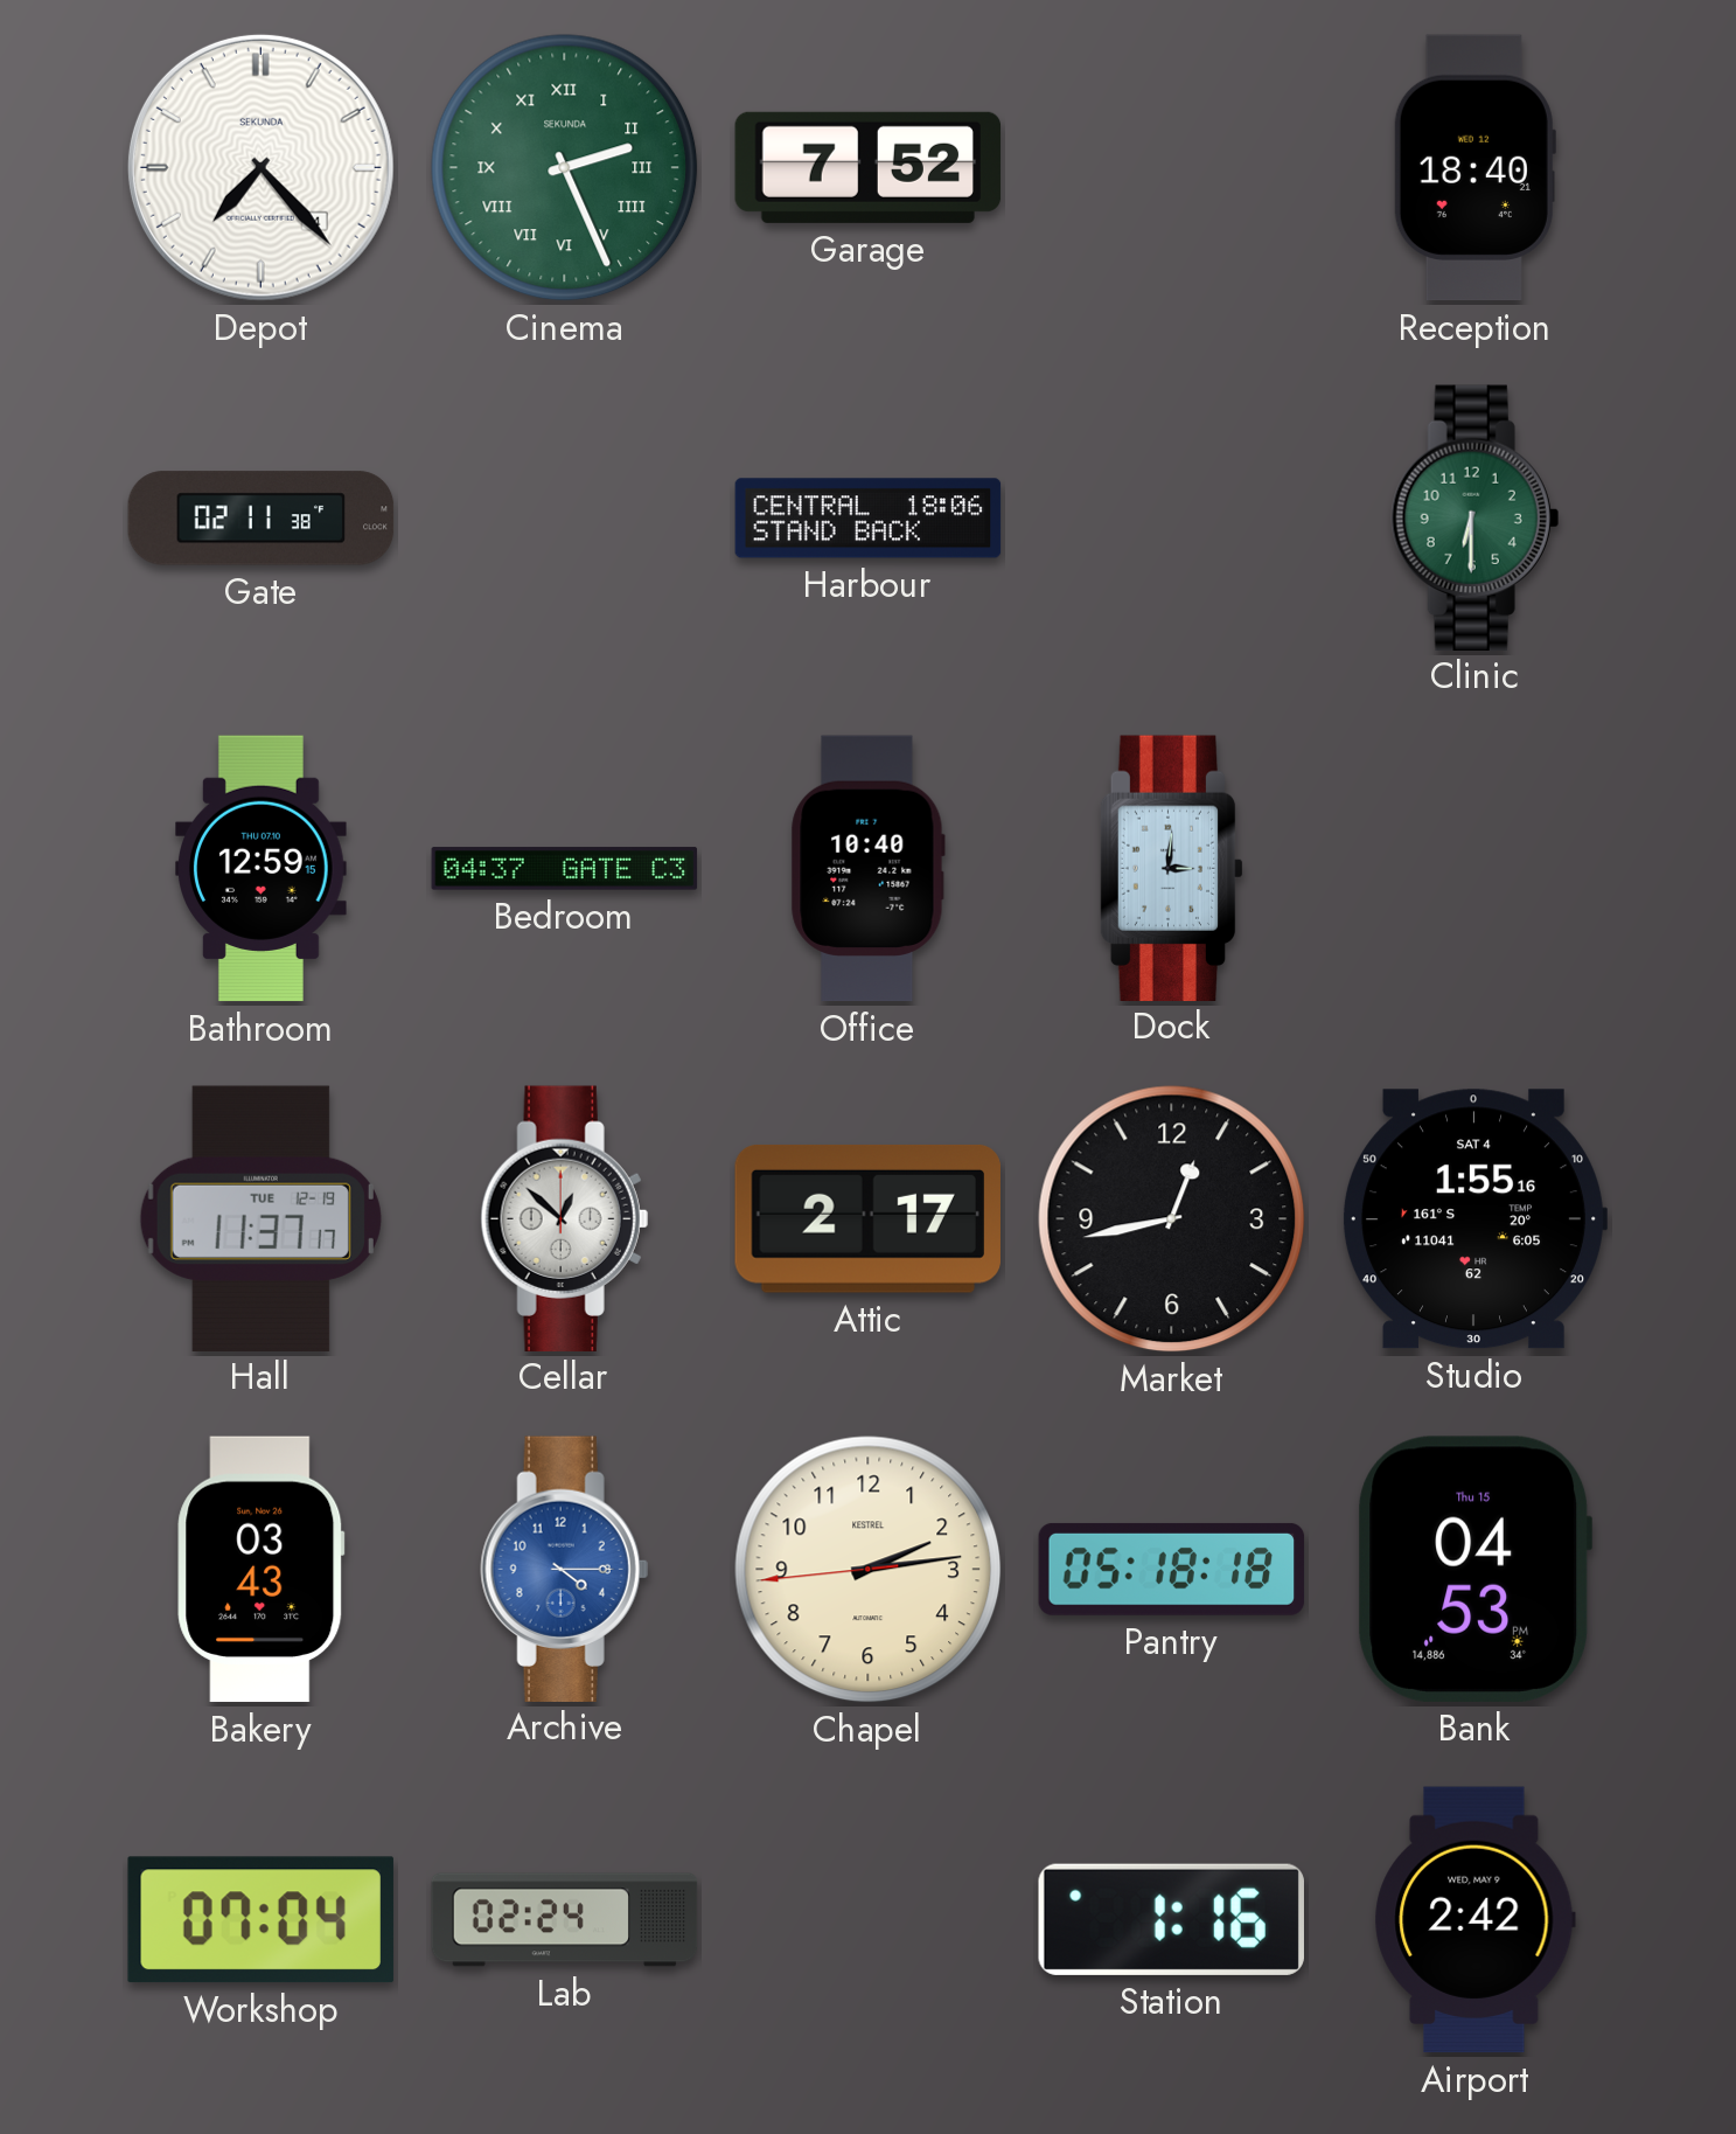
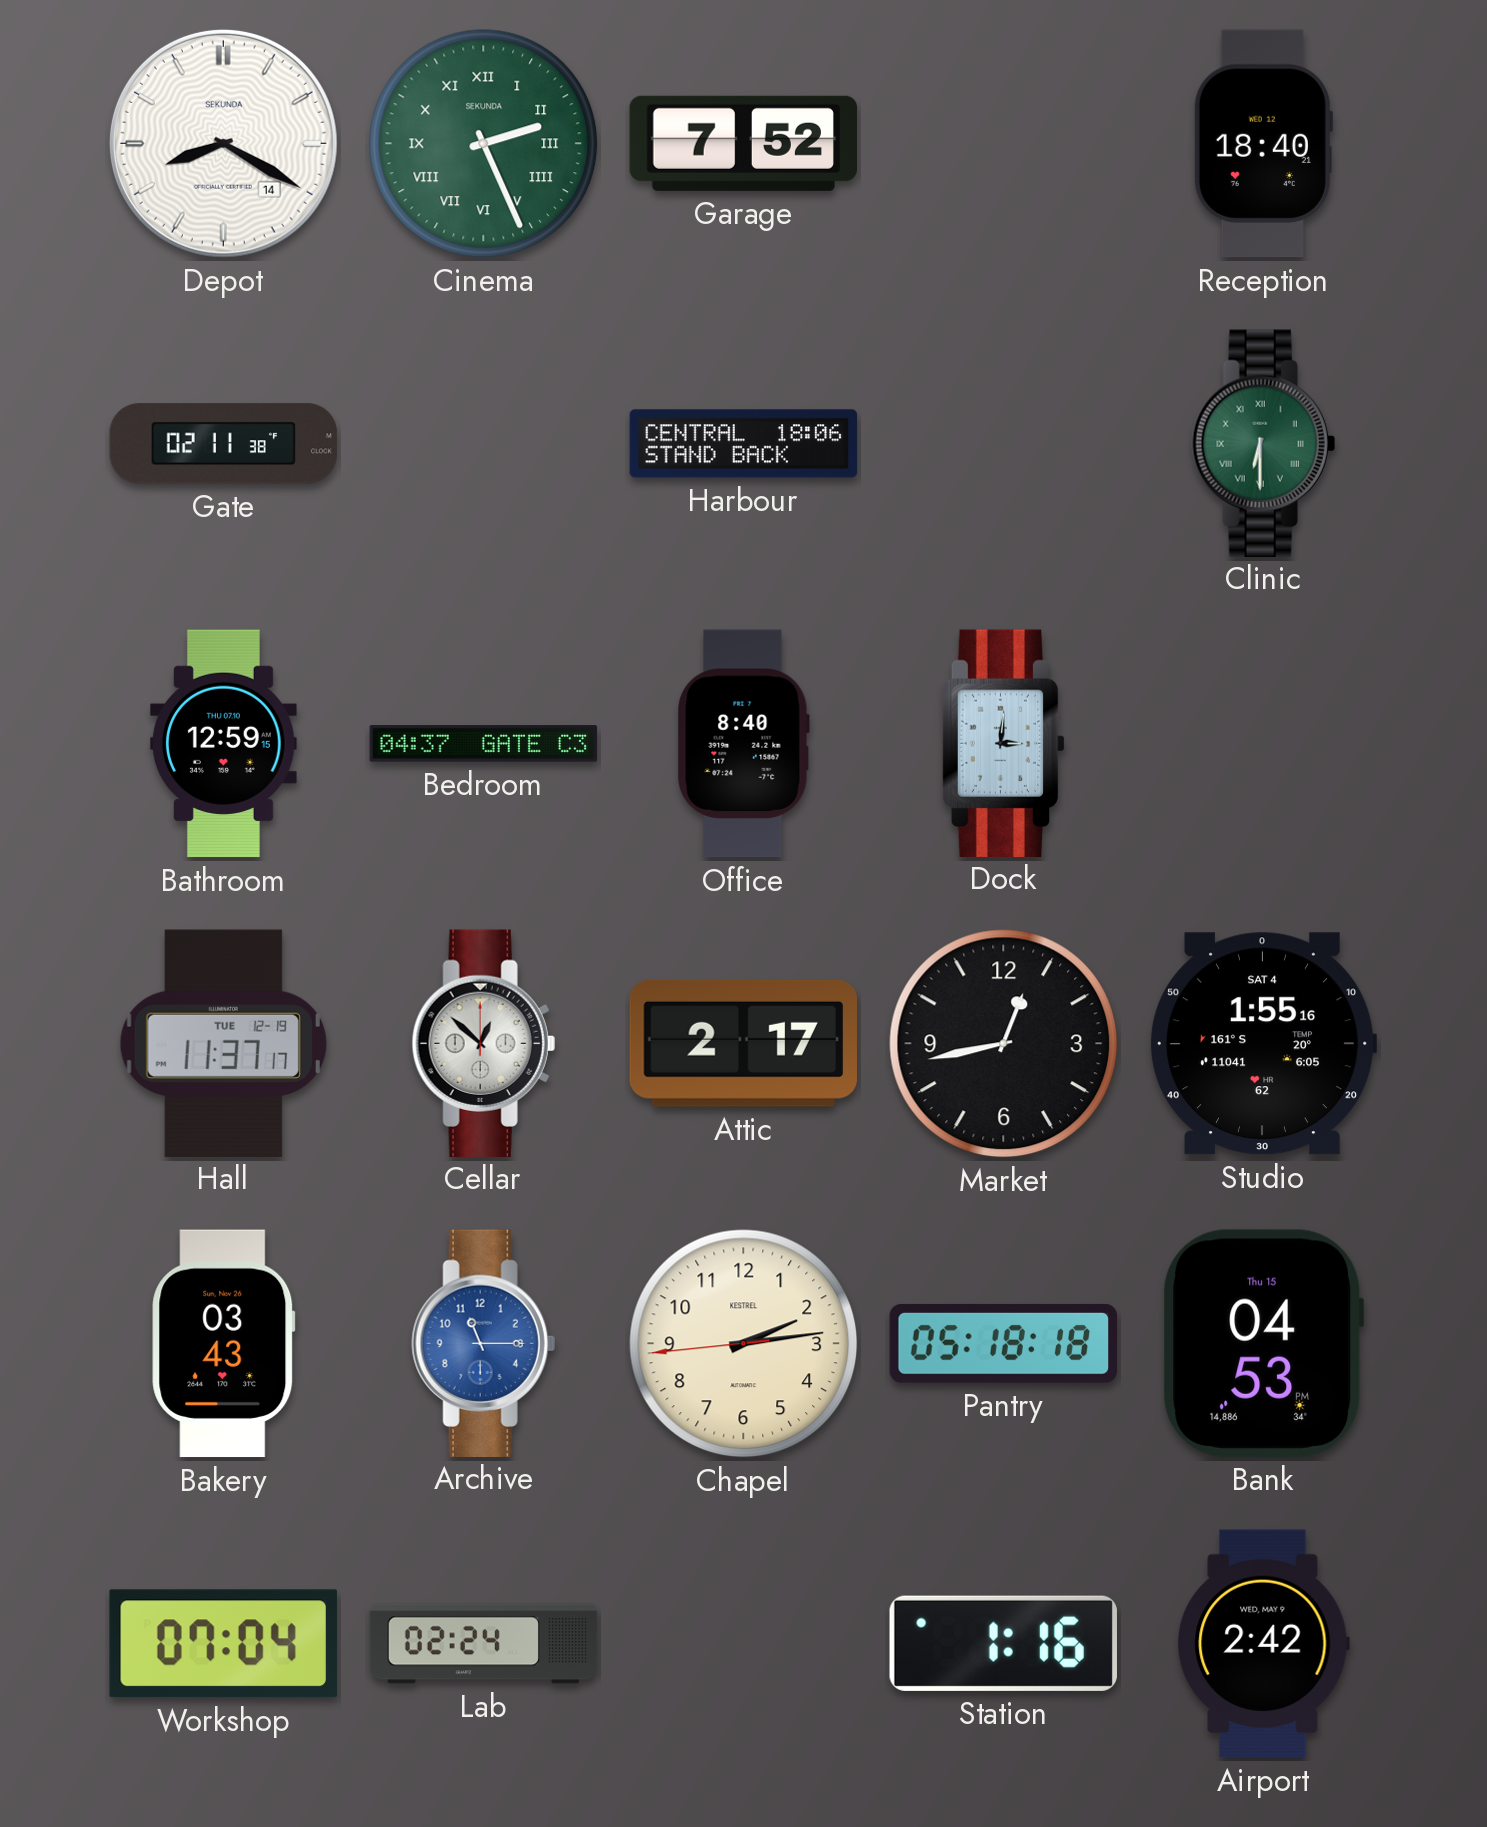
Depot: 7:23 -> 8:20 (223, 143)
Clinic numerals: Arabic -> Roman (1263, 443)
Office: 10:40 -> 8:40 (743, 744)
Archive: 4:15 -> 11:15 (483, 1343)
